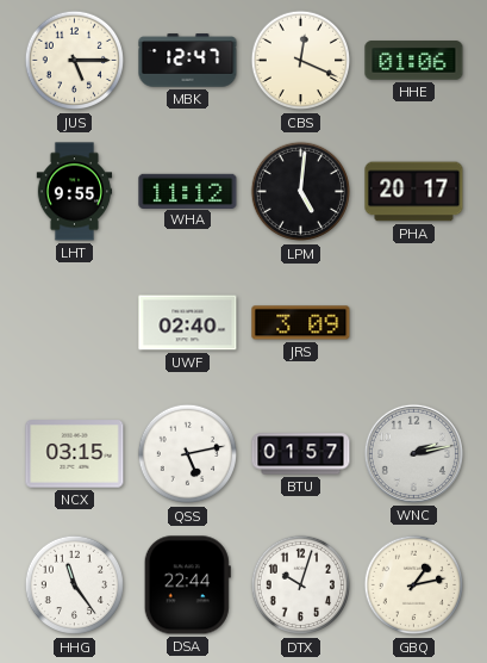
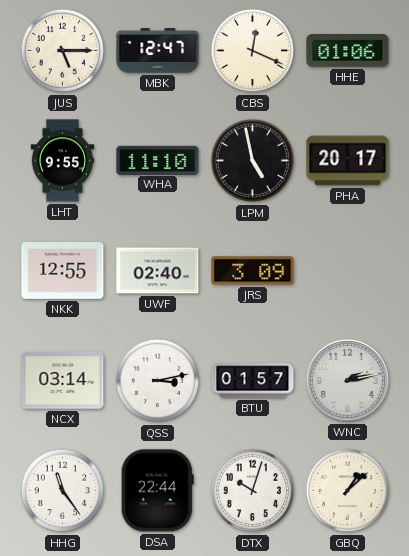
WHA: 11:12 -> 11:10 (158, 160)
LPM: 5:01 -> 4:58 (253, 161)
NKK: none -> 12:55 (63, 271)
NCX: 03:15 -> 03:14 (63, 381)
QSS: 5:13 -> 3:13 (158, 381)
GBQ: 1:13 -> 1:08 (348, 491)
